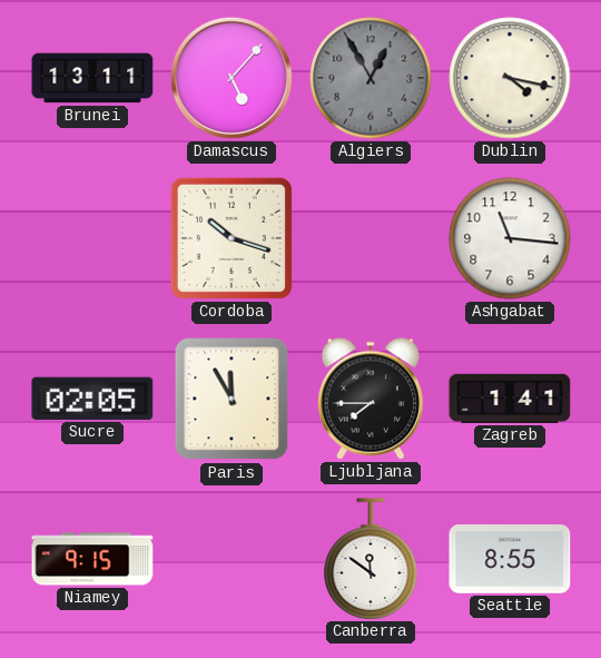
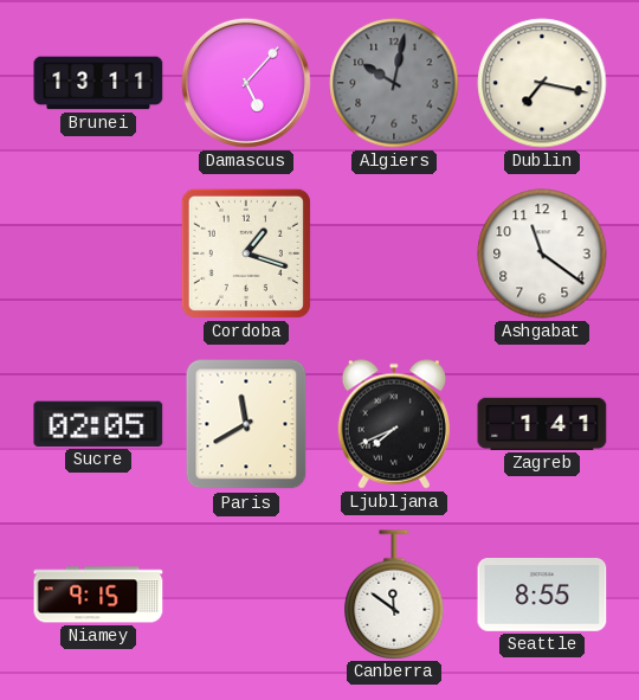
Algiers: 12:55 -> 10:02 (394, 83)
Dublin: 4:17 -> 7:17 (542, 83)
Cordoba: 10:18 -> 1:18 (246, 253)
Ashgabat: 11:16 -> 11:21 (542, 253)
Paris: 11:55 -> 11:40 (246, 424)
Ljubljana: 7:45 -> 7:41 (394, 424)
